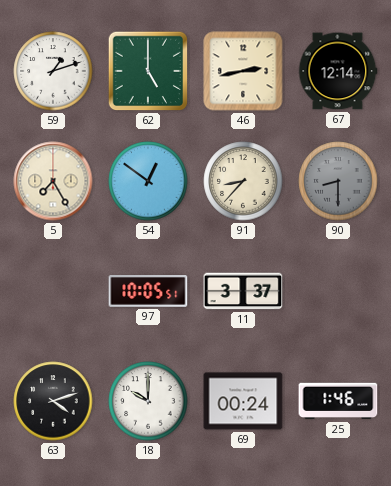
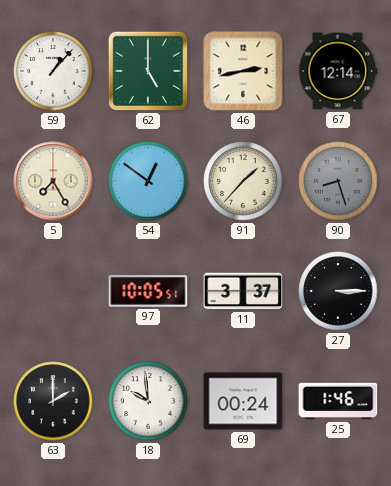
59: 1:12 -> 1:07 (53, 71)
91: 8:37 -> 1:37 (243, 181)
90: 8:30 -> 8:27 (338, 181)
27: none -> 3:15 (338, 291)
63: 4:12 -> 2:00 (53, 401)
18: 10:00 -> 9:59 (148, 401)
